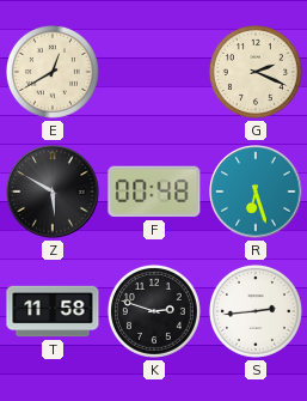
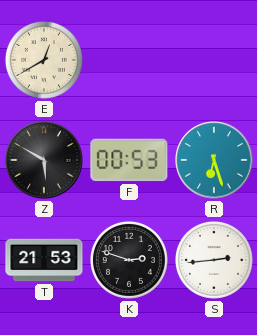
G: 2:19 -> none (256, 72)
F: 00:48 -> 00:53 (129, 160)
T: 11:58 -> 21:53 (44, 260)
